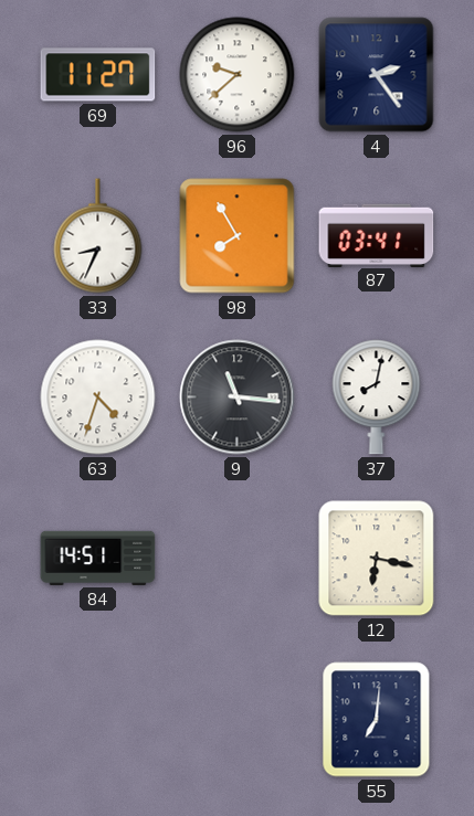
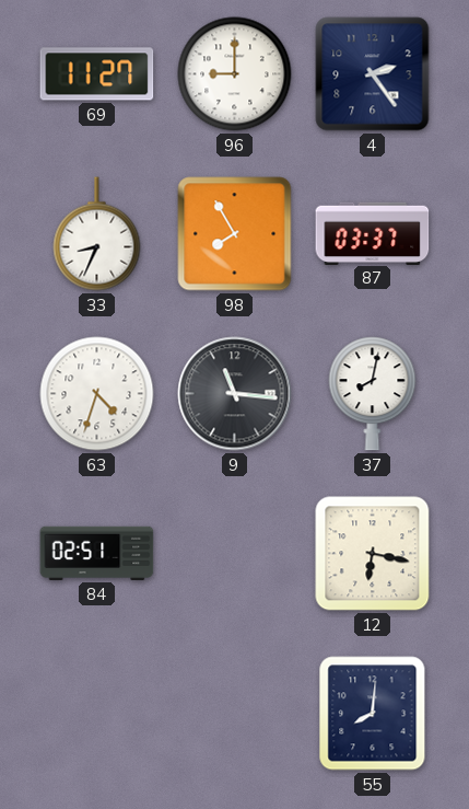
96: 9:38 -> 9:00 (235, 74)
87: 03:41 -> 03:37 (373, 233)
84: 14:51 -> 02:51 (97, 553)
55: 7:01 -> 8:01 (373, 714)
